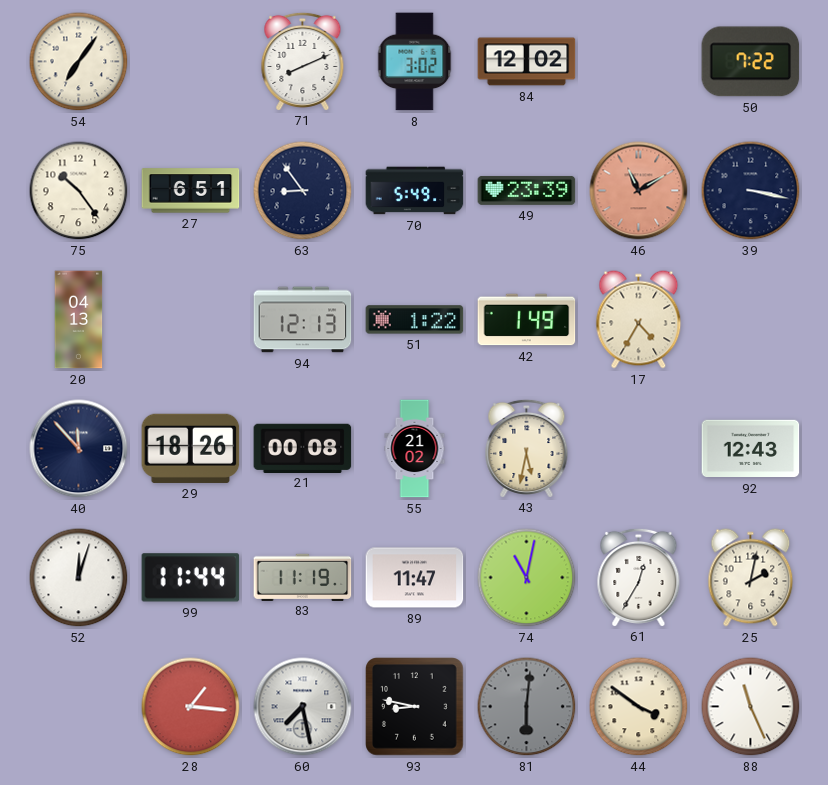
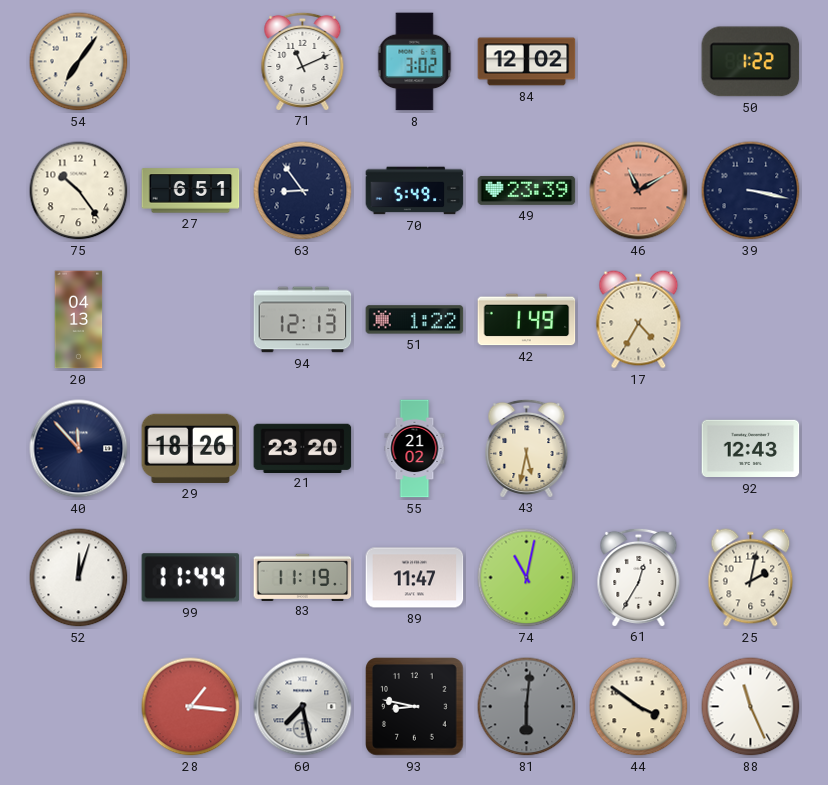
71: 8:11 -> 11:11 (303, 61)
50: 7:22 -> 1:22 (751, 62)
21: 00:08 -> 23:20 (303, 448)
